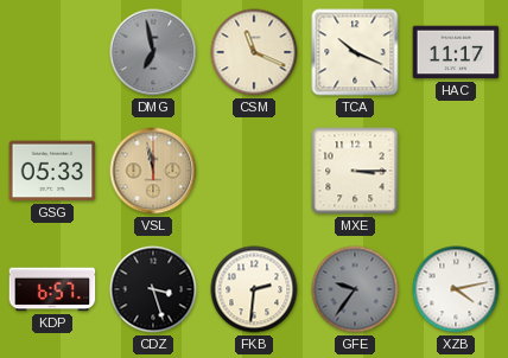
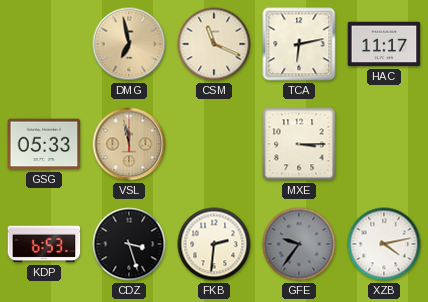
DMG dial: grey -> champagne (129, 44)
TCA: 10:19 -> 6:13 (299, 44)
KDP: 6:57 -> 6:53 (44, 244)
